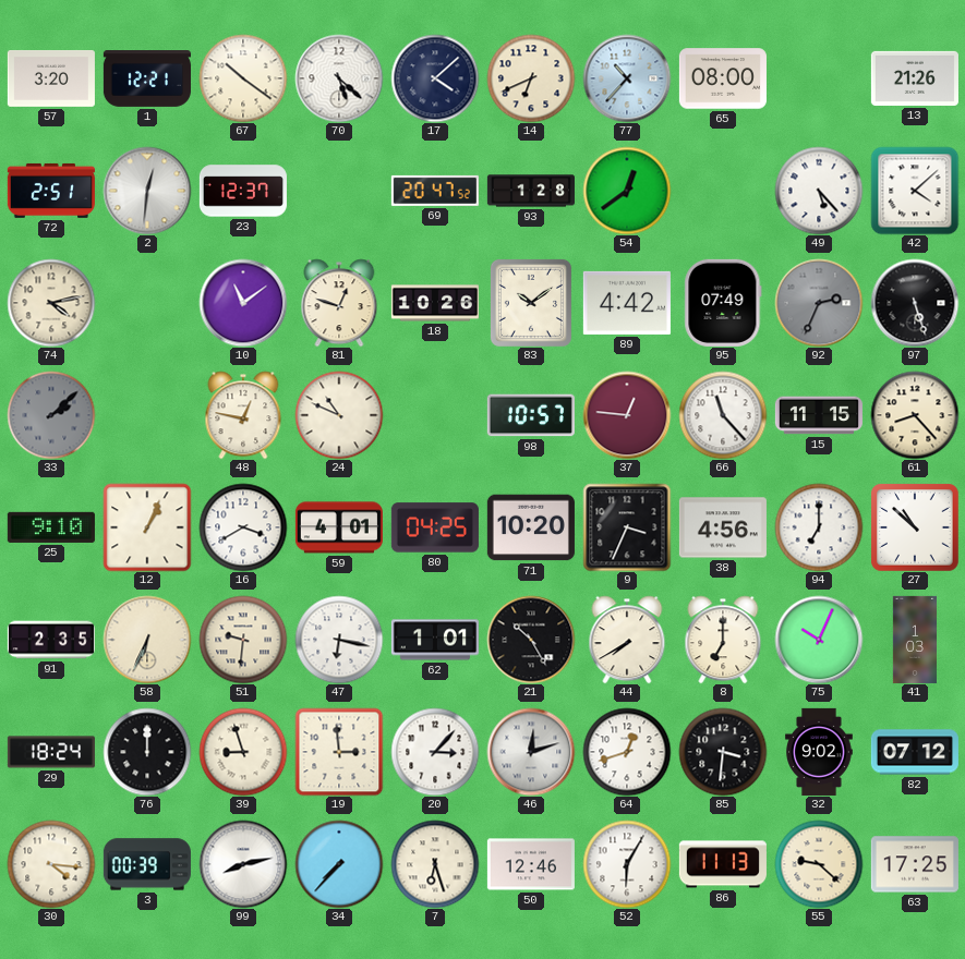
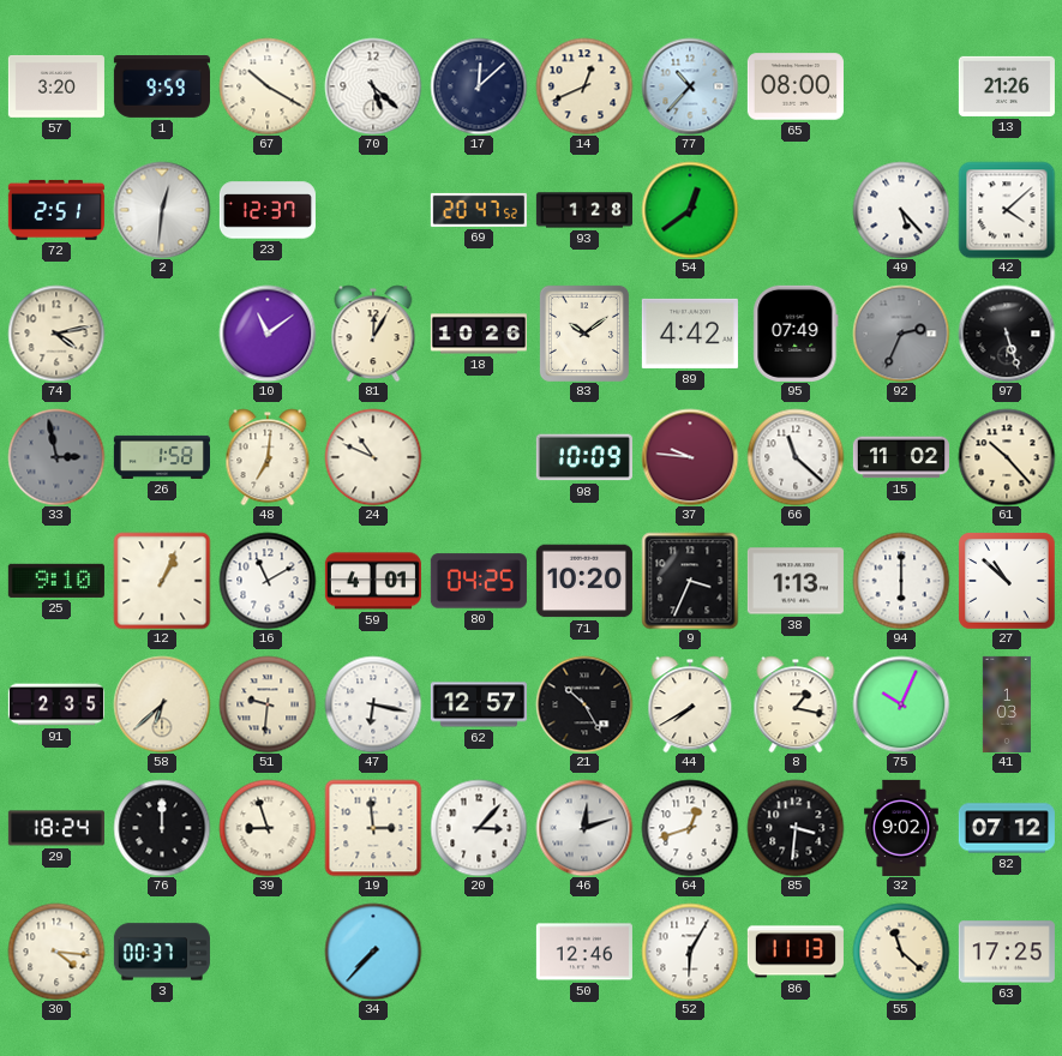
1: 12:21 -> 9:59 (162, 88)
67: 10:21 -> 10:20 (268, 86)
17: 4:08 -> 12:08 (479, 86)
14: 6:41 -> 12:41 (584, 86)
81: 12:48 -> 12:05 (373, 334)
33: 2:08 -> 2:58 (56, 457)
26: none -> 1:58 (162, 457)
48: 12:47 -> 7:01 (268, 457)
98: 10:57 -> 10:09 (584, 457)
37: 12:46 -> 9:46 (690, 457)
66: 11:23 -> 11:22 (796, 457)
15: 11:15 -> 11:02 (901, 457)
61: 8:23 -> 10:23 (1007, 457)
16: 3:40 -> 11:10 (268, 581)
38: 4:56 -> 1:13 (796, 581)
94: 7:00 -> 6:00 (901, 581)
58: 6:34 -> 6:38 (162, 704)
62: 1:01 -> 12:57 (479, 704)
8: 7:00 -> 1:17 (796, 704)
3: 00:39 -> 00:37 (162, 952)
99: 8:13 -> none (243, 864)
7: 6:27 -> none (435, 864)
55: 9:22 -> 11:22 (901, 952)
